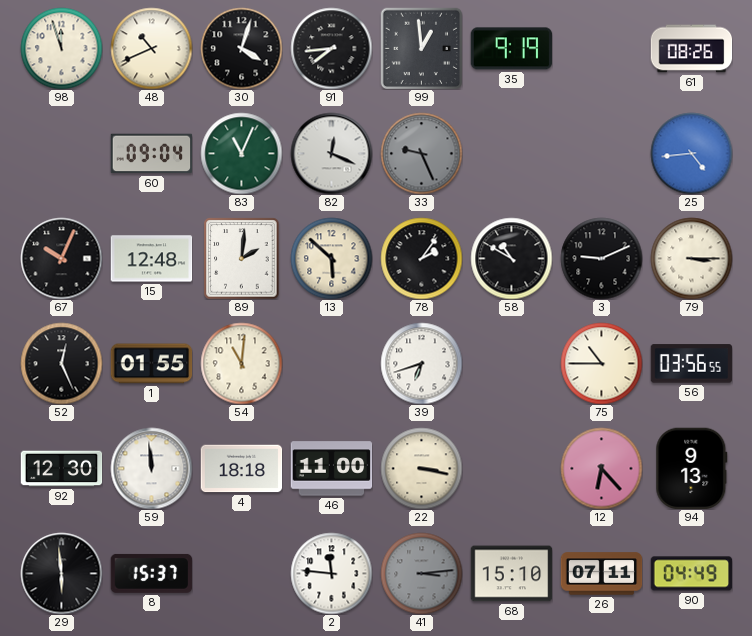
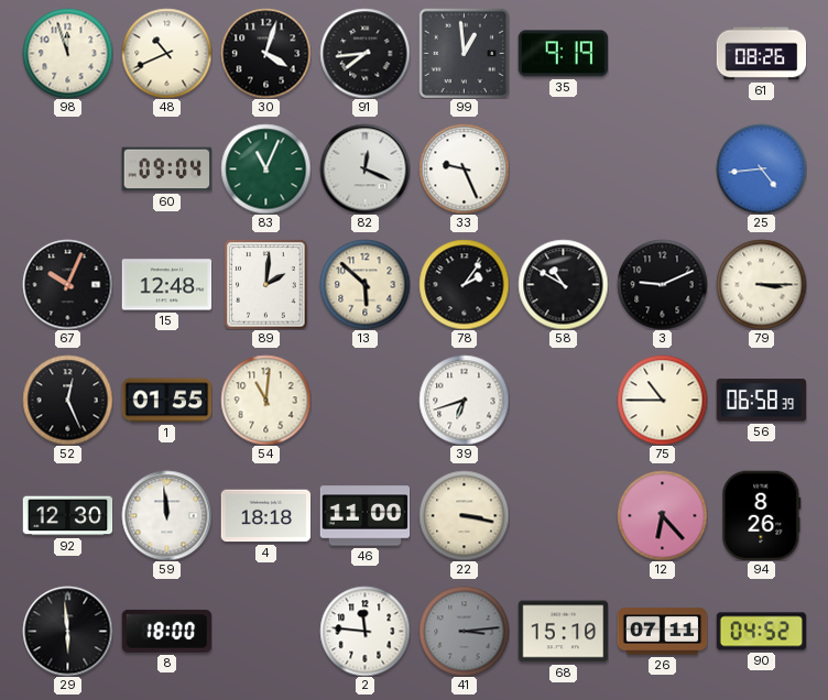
33 dial: grey -> white (464, 168)
56: 03:56 -> 06:58 (761, 401)
94: 9:13 -> 8:26 (762, 515)
8: 15:37 -> 18:00 (166, 631)
90: 04:49 -> 04:52 (761, 632)
